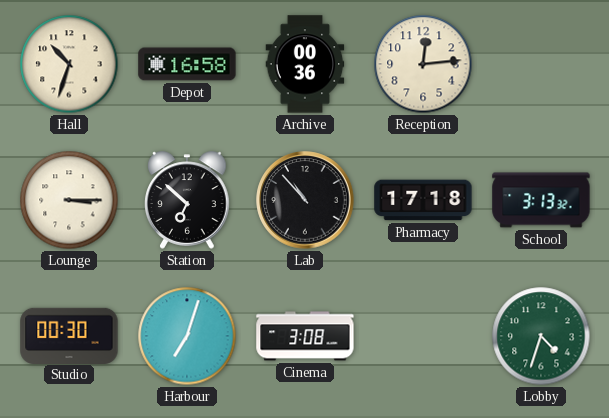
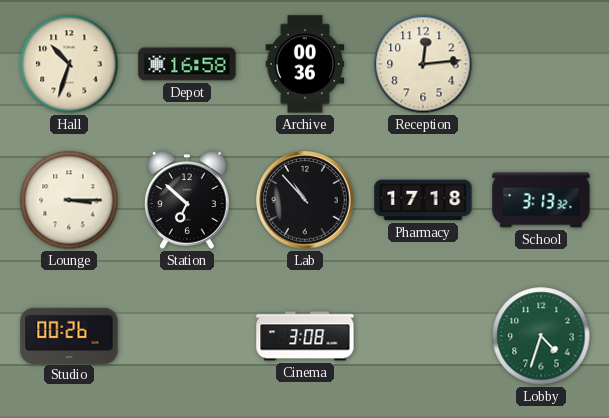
Studio: 00:30 -> 00:26 (69, 335)
Harbour: 7:03 -> none (187, 336)
